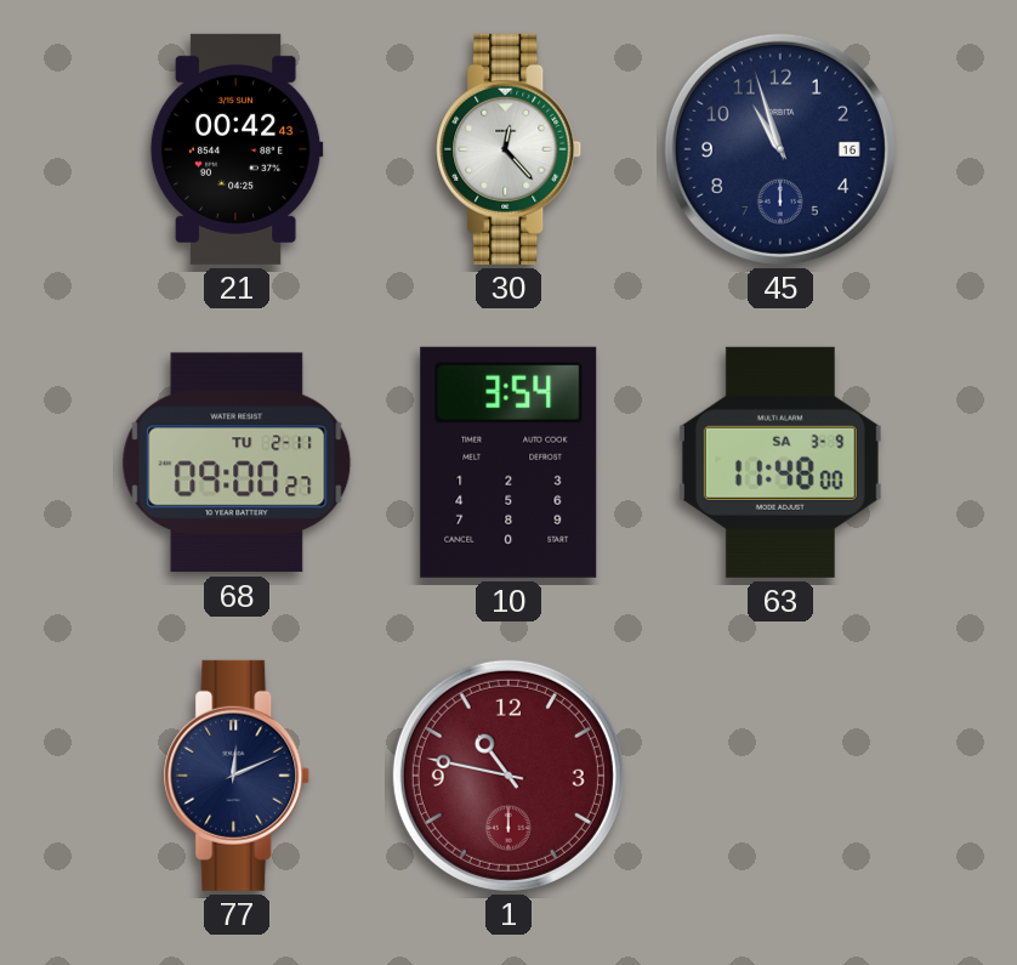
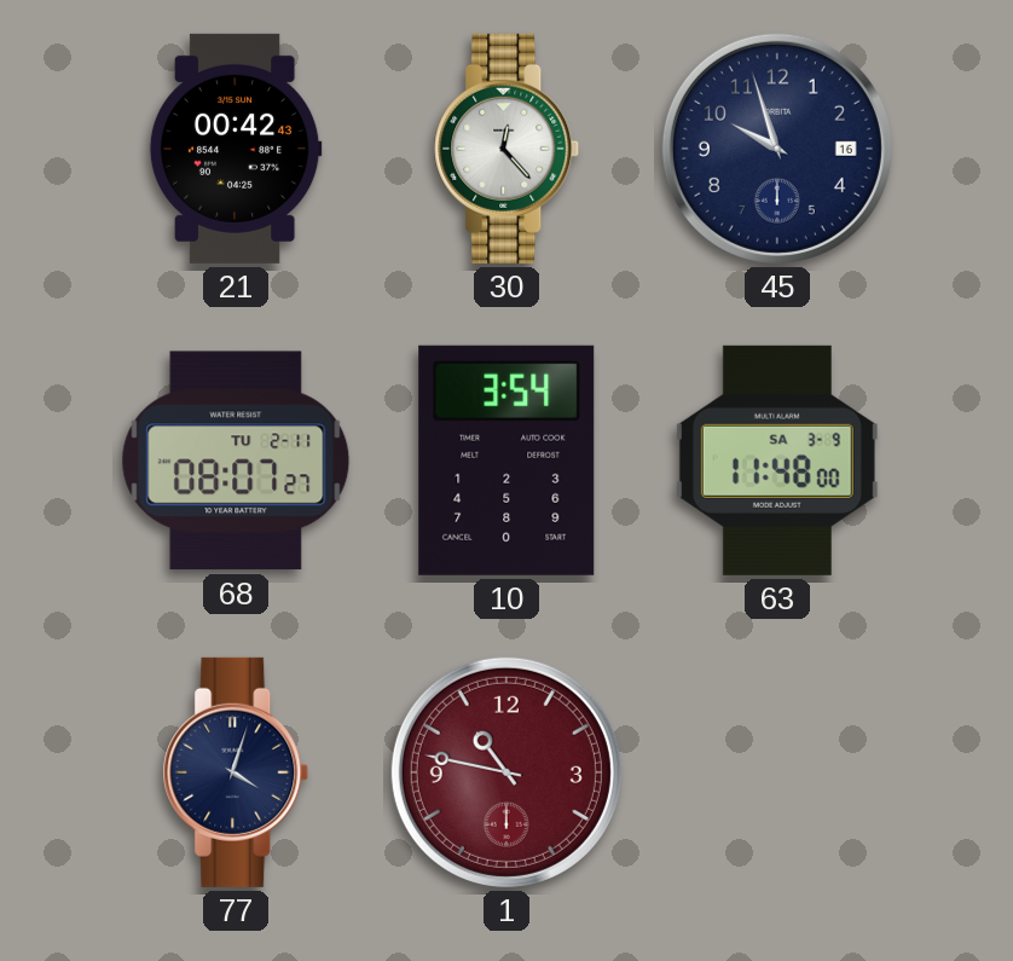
45: 10:57 -> 9:57 (777, 149)
68: 09:00 -> 08:07 (236, 461)
77: 12:11 -> 4:03 (236, 772)
